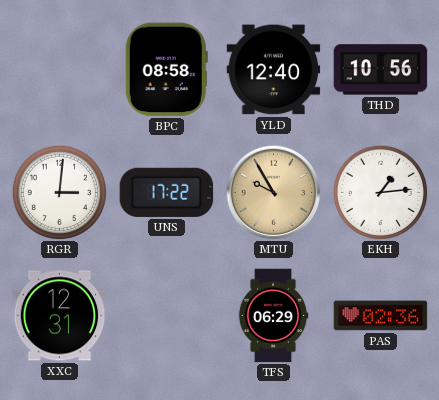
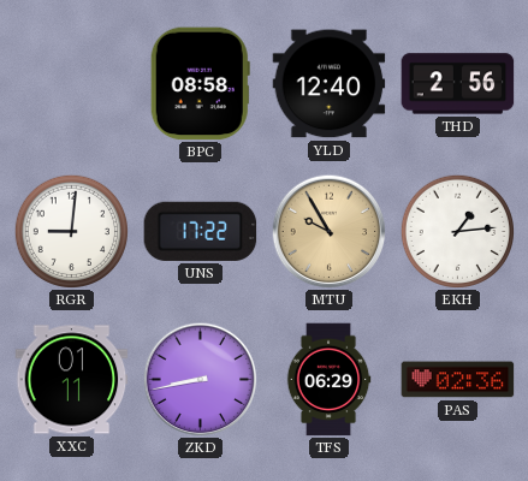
THD: 10:56 -> 2:56 (458, 84)
RGR: 3:01 -> 9:01 (71, 231)
XXC: 12:31 -> 01:11 (72, 380)
ZKD: none -> 8:43 (200, 379)
